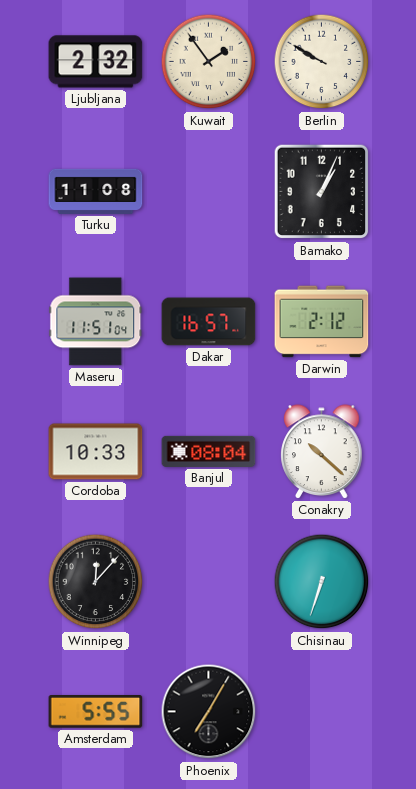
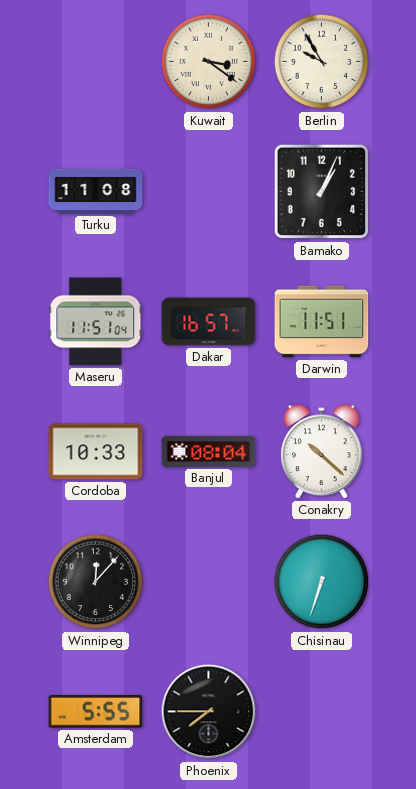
Ljubljana: 2:32 -> none (96, 62)
Kuwait: 1:54 -> 3:21 (209, 62)
Berlin: 9:50 -> 9:55 (322, 62)
Darwin: 2:12 -> 11:51 (322, 322)
Phoenix: 7:05 -> 7:45 (209, 712)
